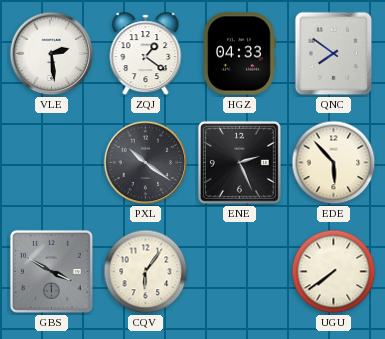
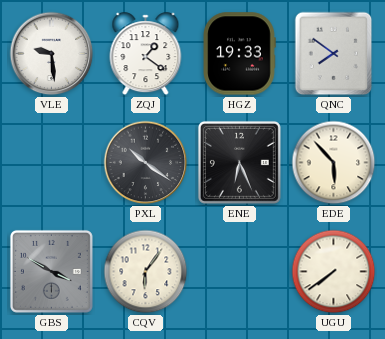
VLE: 2:29 -> 9:29 (52, 54)
HGZ: 04:33 -> 19:33 (239, 54)
ENE: 2:26 -> 6:26 (239, 162)
